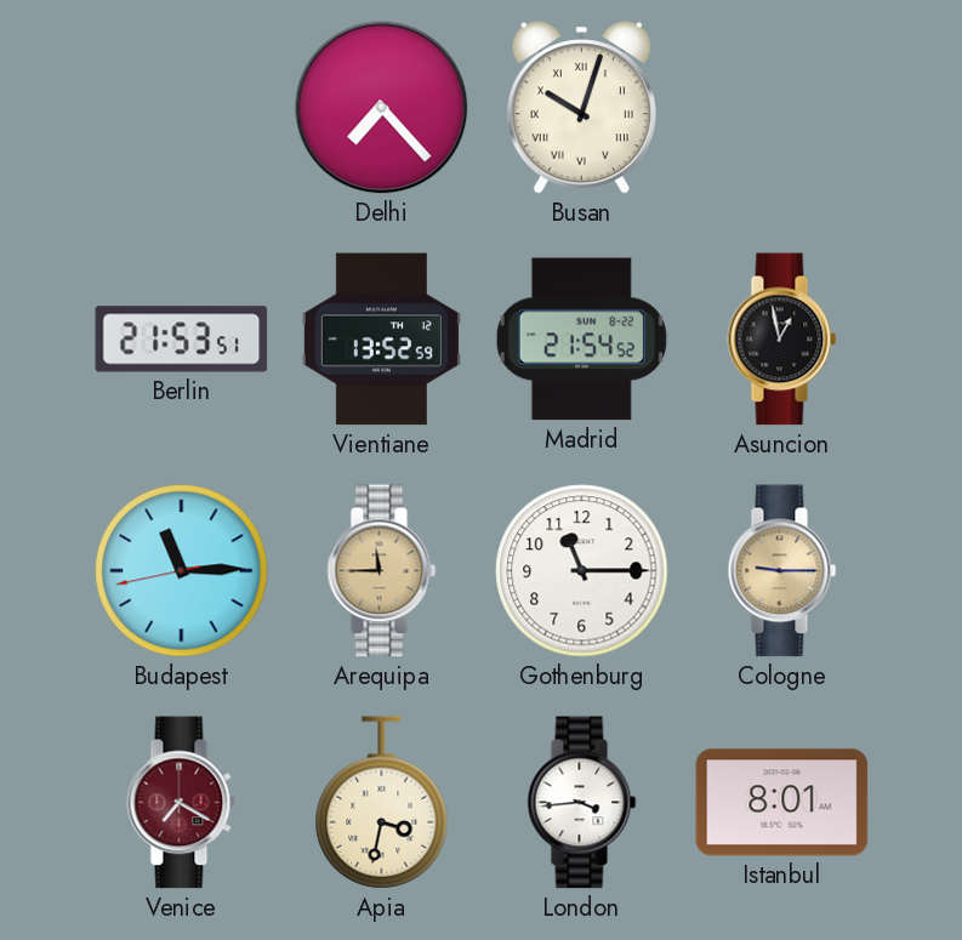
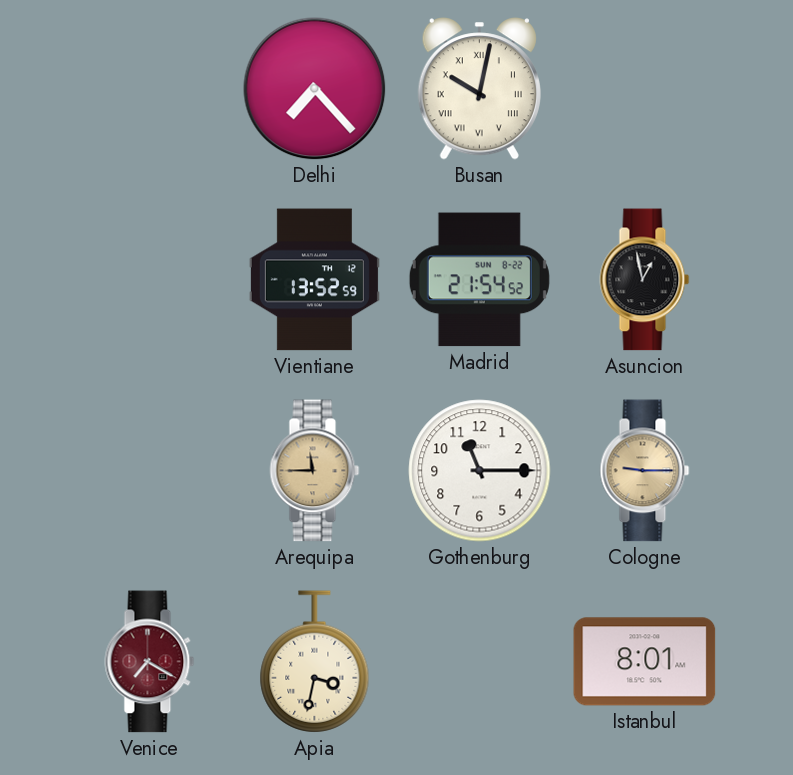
Busan: 10:03 -> 10:02 (479, 89)
Berlin: 21:53 -> none (182, 340)
Budapest: 11:14 -> none (182, 571)
London: 3:44 -> none (582, 803)
